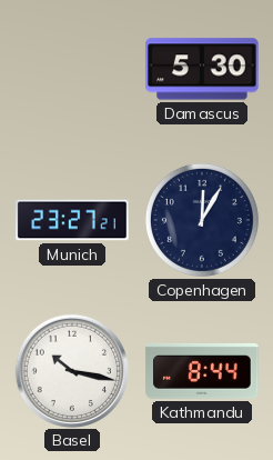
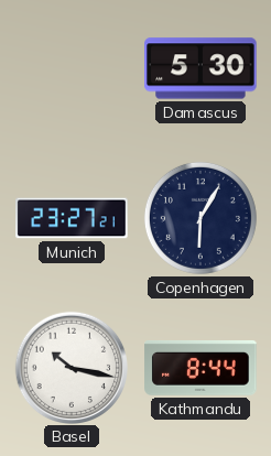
Copenhagen: 12:05 -> 6:05 (200, 218)
